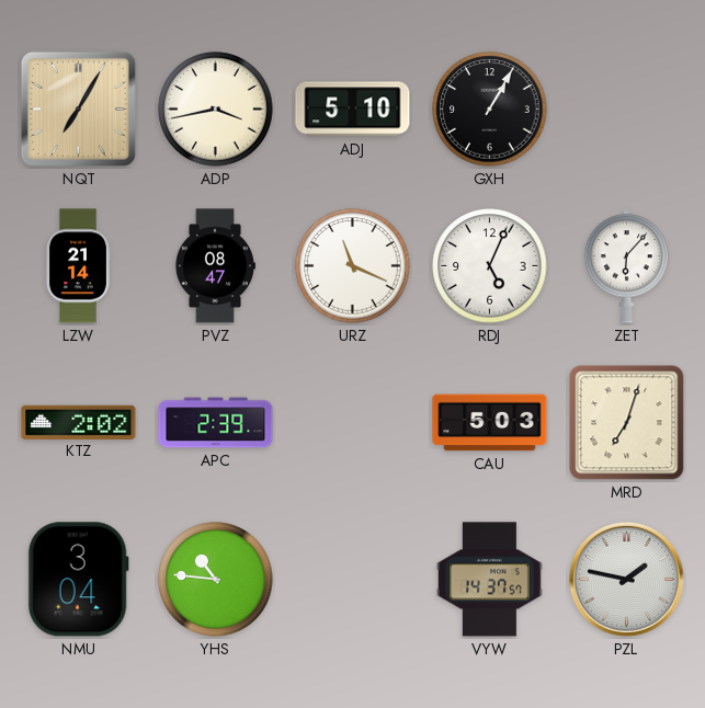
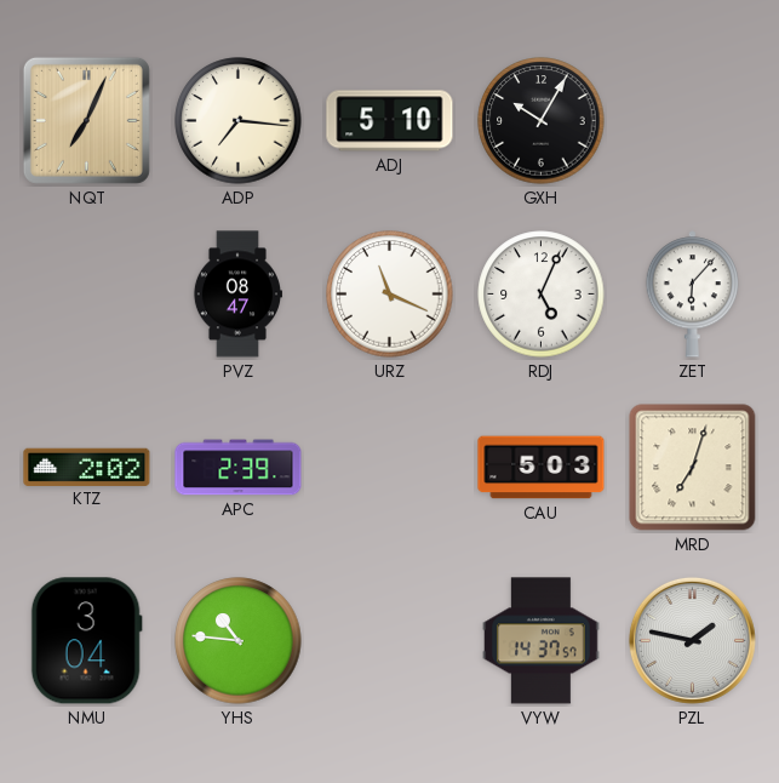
NQT: 7:05 -> 7:04 (86, 120)
ADP: 3:43 -> 7:16 (239, 121)
GXH: 1:05 -> 10:05 (542, 121)
LZW: 21:14 -> none (78, 266)
